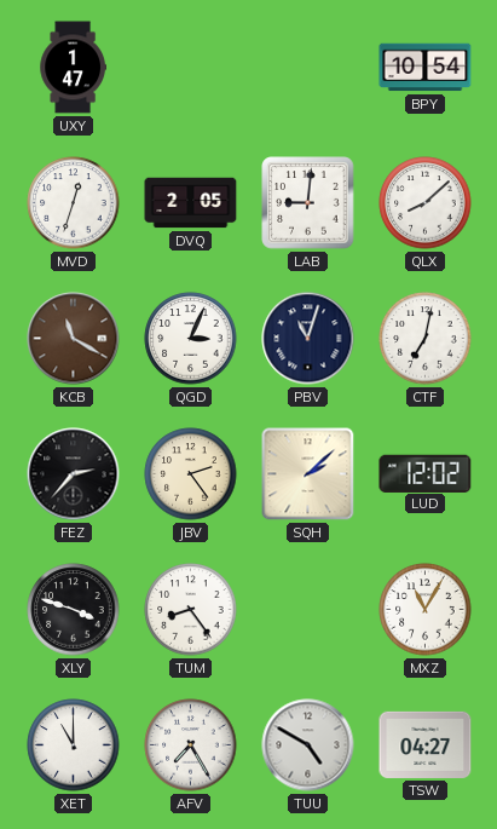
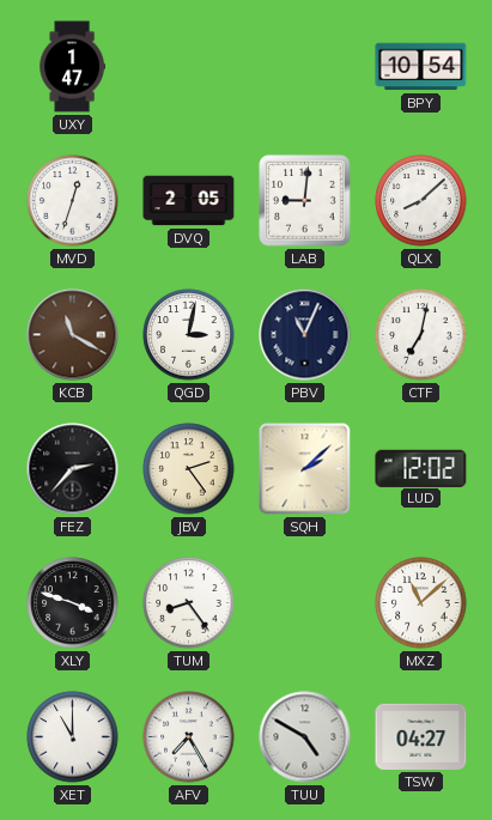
QGD: 3:04 -> 3:02 (189, 335)
PBV: 11:03 -> 11:04 (305, 335)
MXZ: 11:05 -> 11:08 (421, 603)
